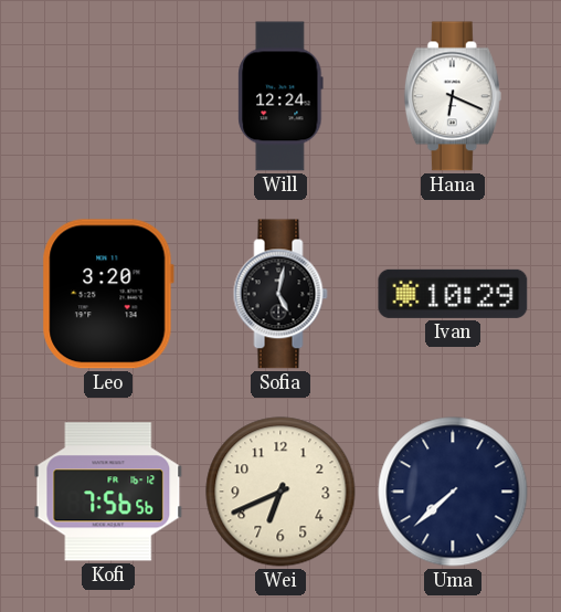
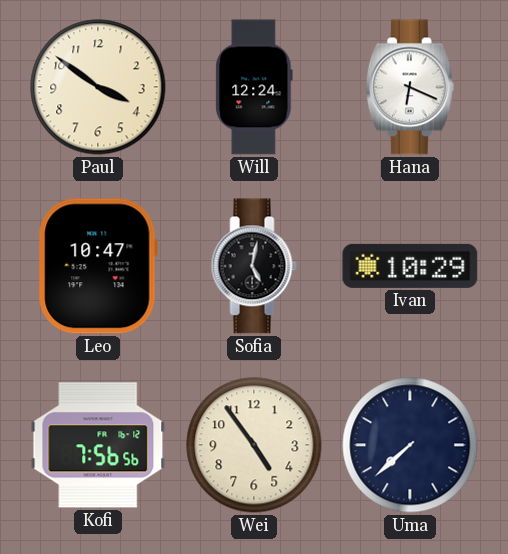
Paul: none -> 3:51 (98, 87)
Leo: 3:20 -> 10:47 (98, 266)
Wei: 6:41 -> 4:54 (254, 445)
